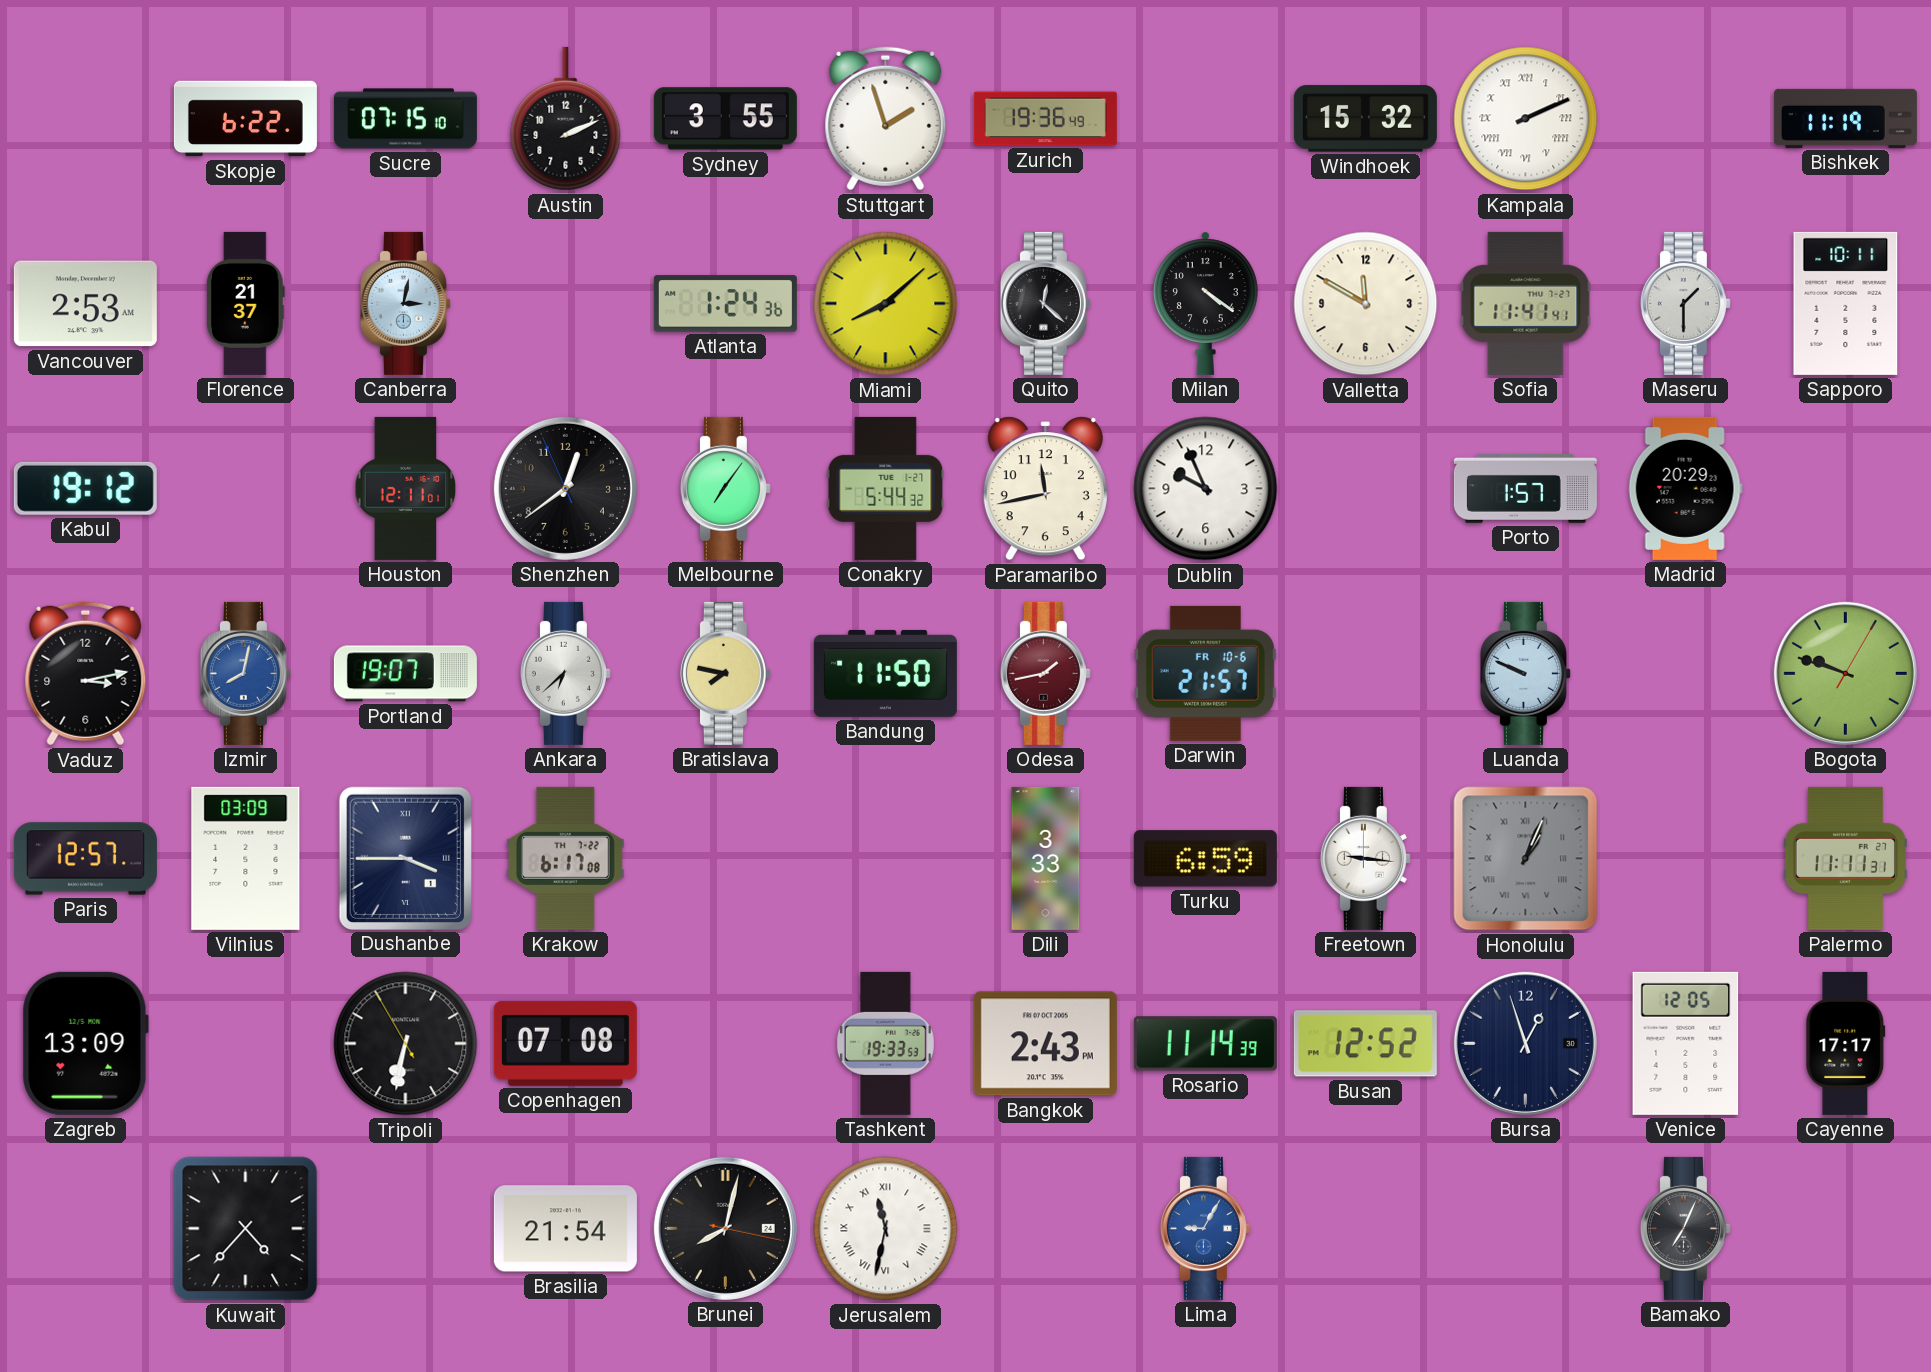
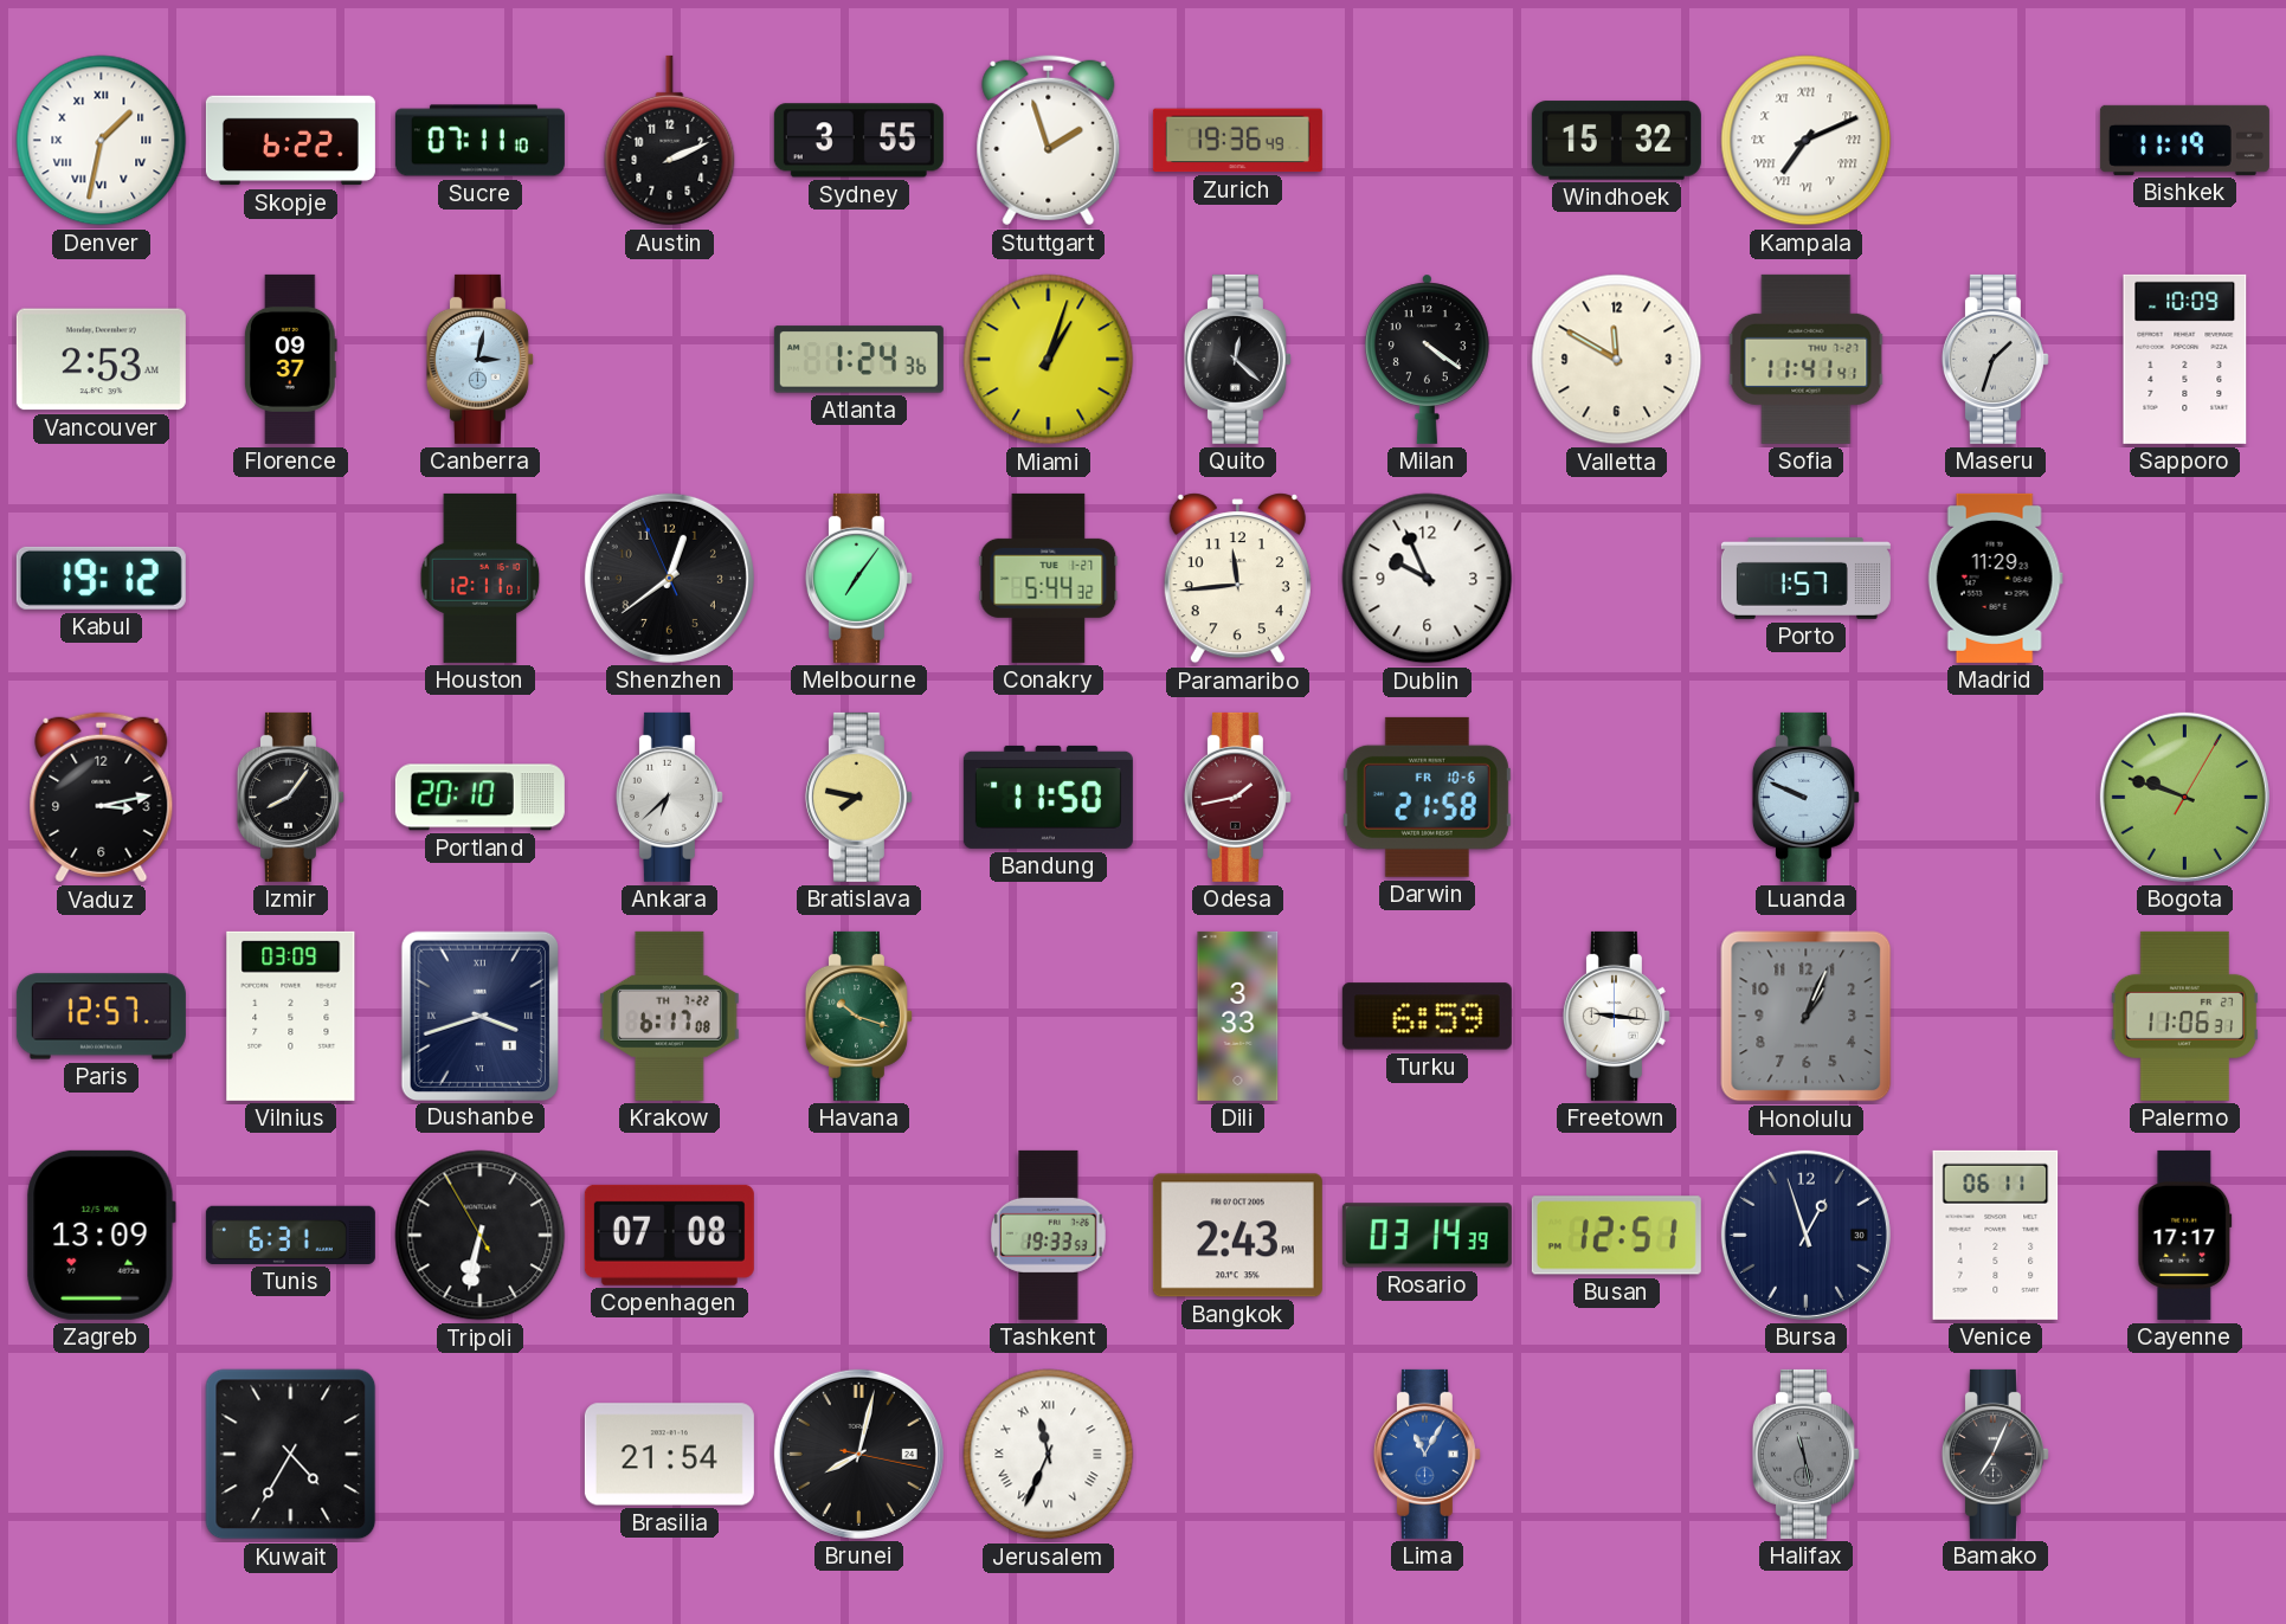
Denver: none -> 1:32 (102, 141)
Sucre: 07:15 -> 07:11 (479, 141)
Kampala: 2:11 -> 7:11 (1807, 141)
Florence: 21:37 -> 09:37 (290, 359)
Miami: 8:08 -> 1:03 (1049, 360)
Maseru: 1:30 -> 1:33 (1995, 359)
Sapporo: 10:11 -> 10:09 (2185, 359)
Paramaribo: 11:43 -> 11:44 (1237, 579)
Madrid: 20:29 -> 11:29 (1995, 578)
Izmir: 8:02 -> 8:06 (290, 797)
Izmir dial: blue -> black (290, 797)
Portland: 19:07 -> 20:10 (479, 798)
Darwin: 21:57 -> 21:58 (1427, 797)
Dushanbe: 3:45 -> 3:42 (479, 1016)
Havana: none -> 10:18 (858, 1016)
Honolulu numerals: Roman -> Arabic (1807, 1017)
Palermo: 11:11 -> 11:06 (2184, 1016)
Tunis: none -> 6:31 (290, 1235)
Rosario: 11:14 -> 03:14 (1427, 1236)
Busan: 12:52 -> 12:51 (1616, 1236)
Venice: 12:05 -> 06:11 (1996, 1235)
Kuwait: 4:37 -> 4:35 (291, 1455)
Jerusalem: 11:32 -> 11:34 (1049, 1455)
Lima: 9:05 -> 11:05 (1427, 1454)
Halifax: none -> 11:28 (1805, 1454)
